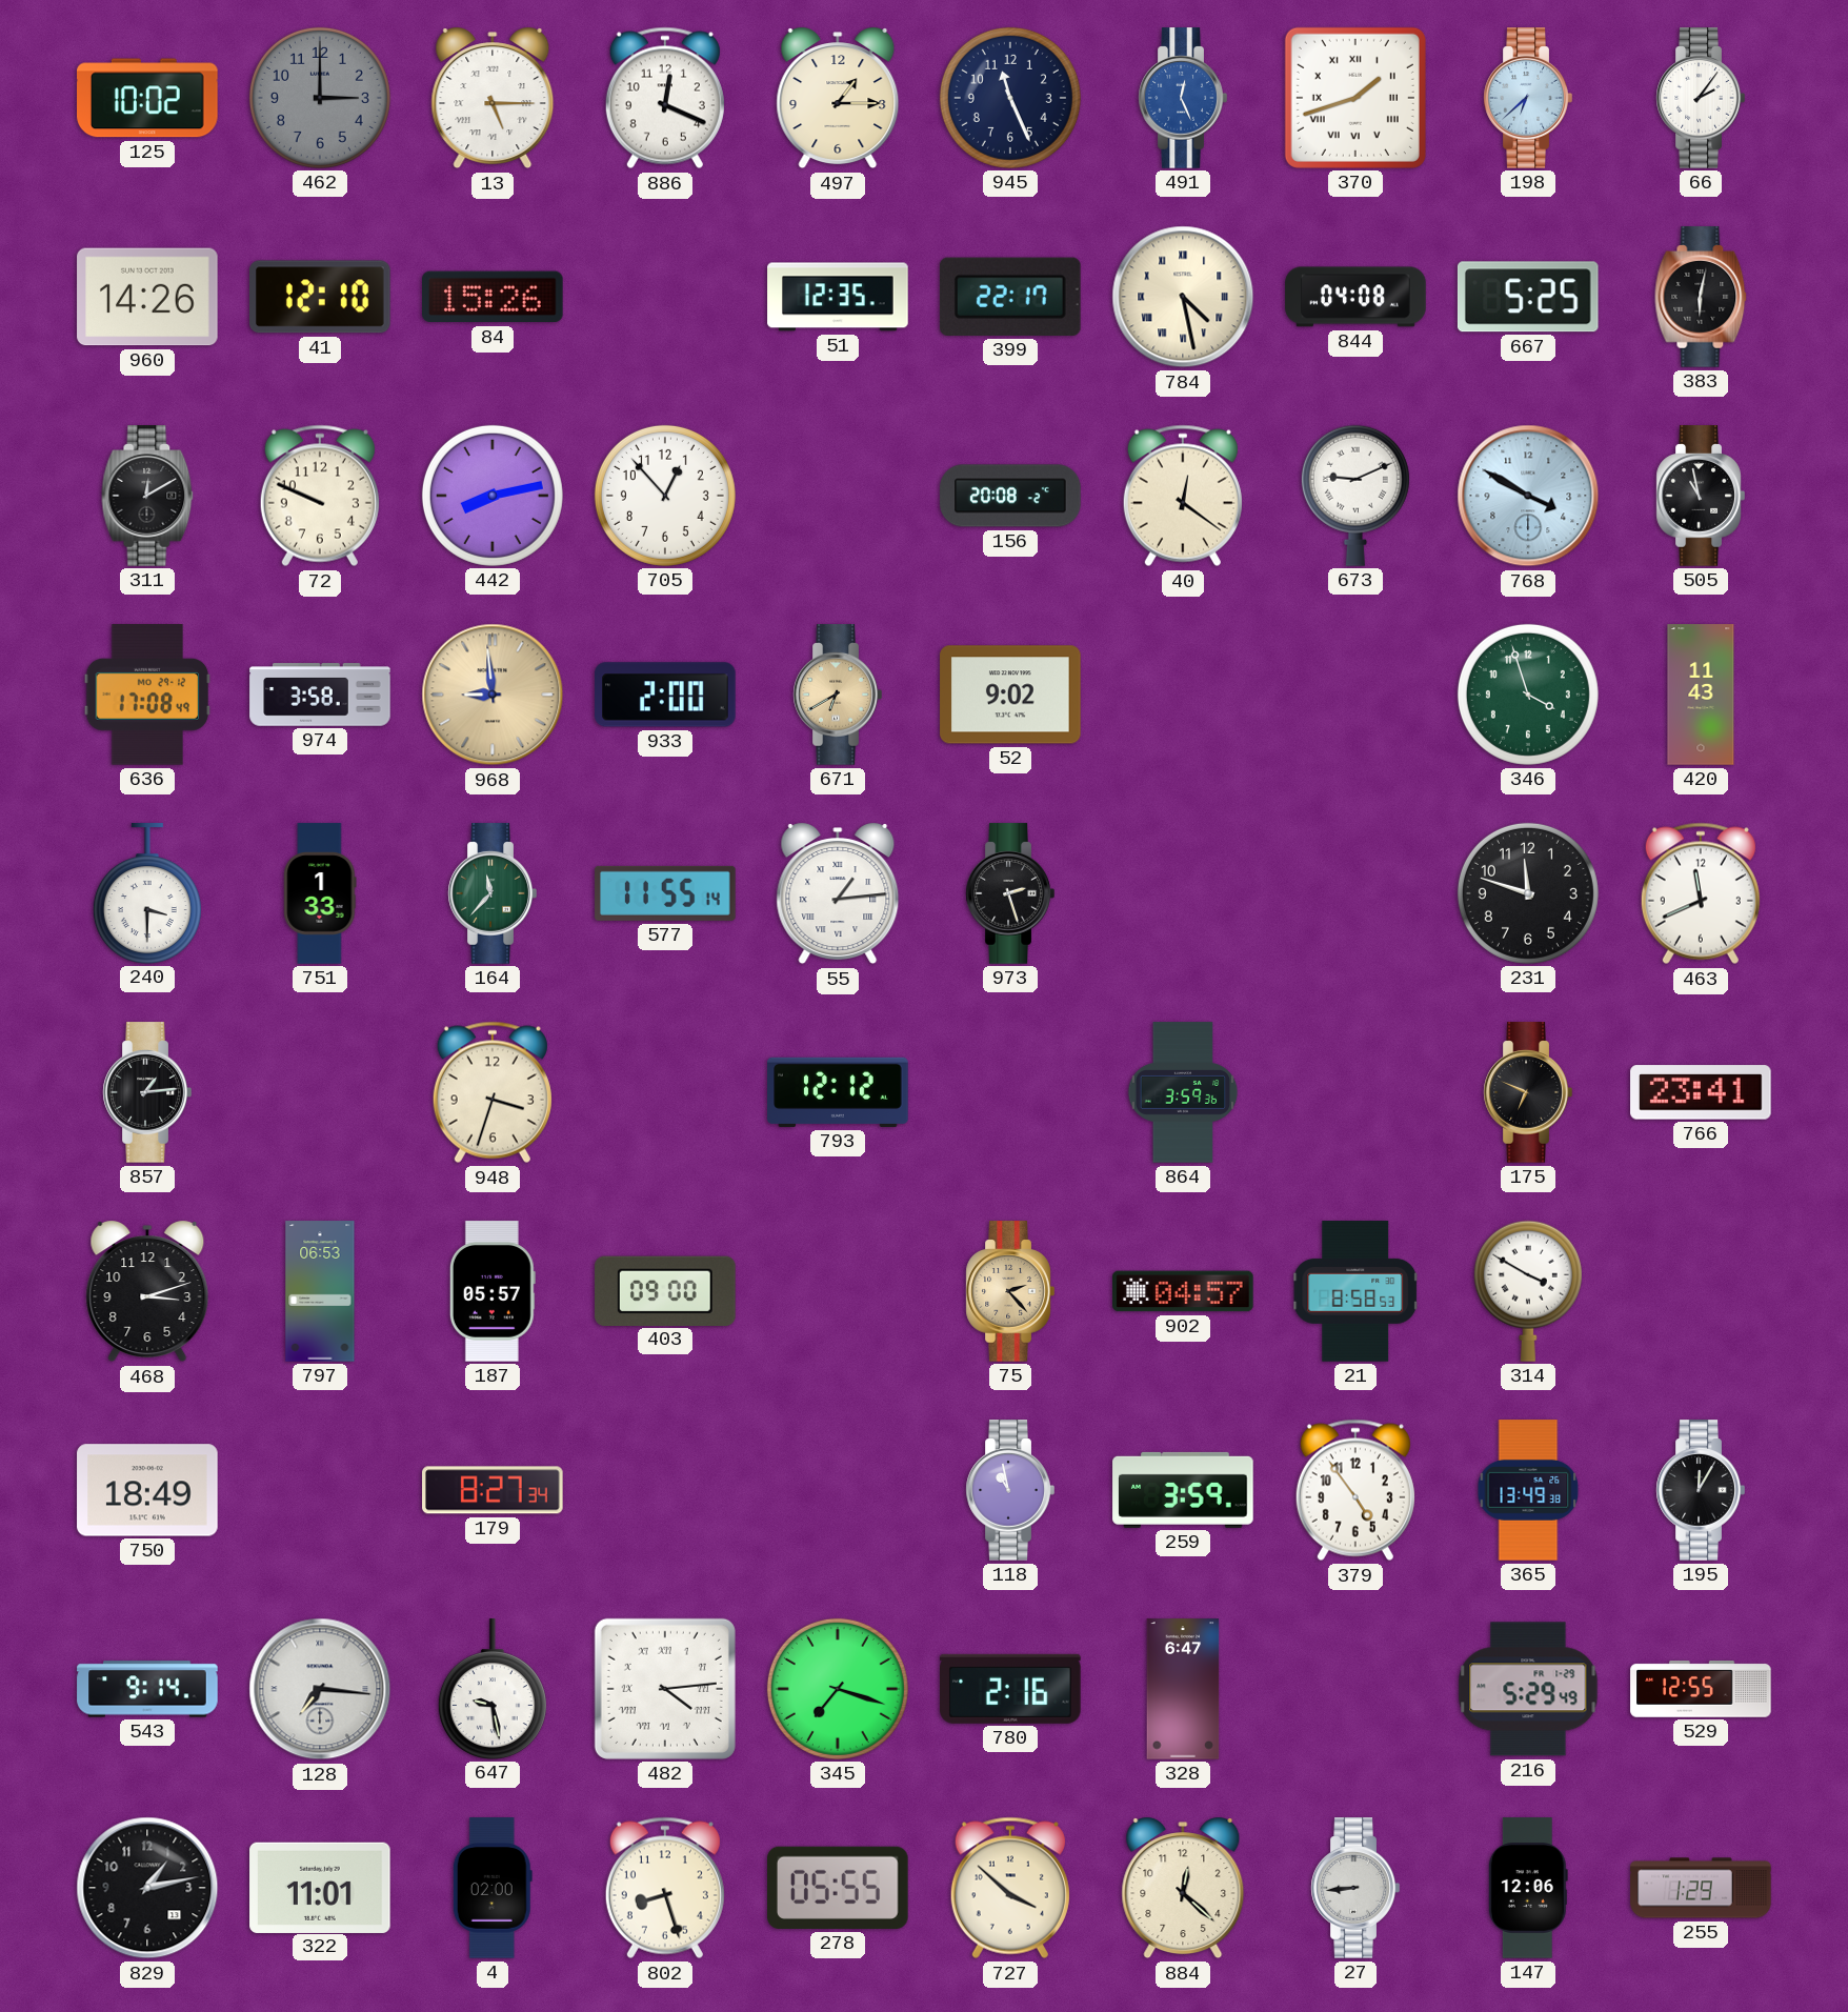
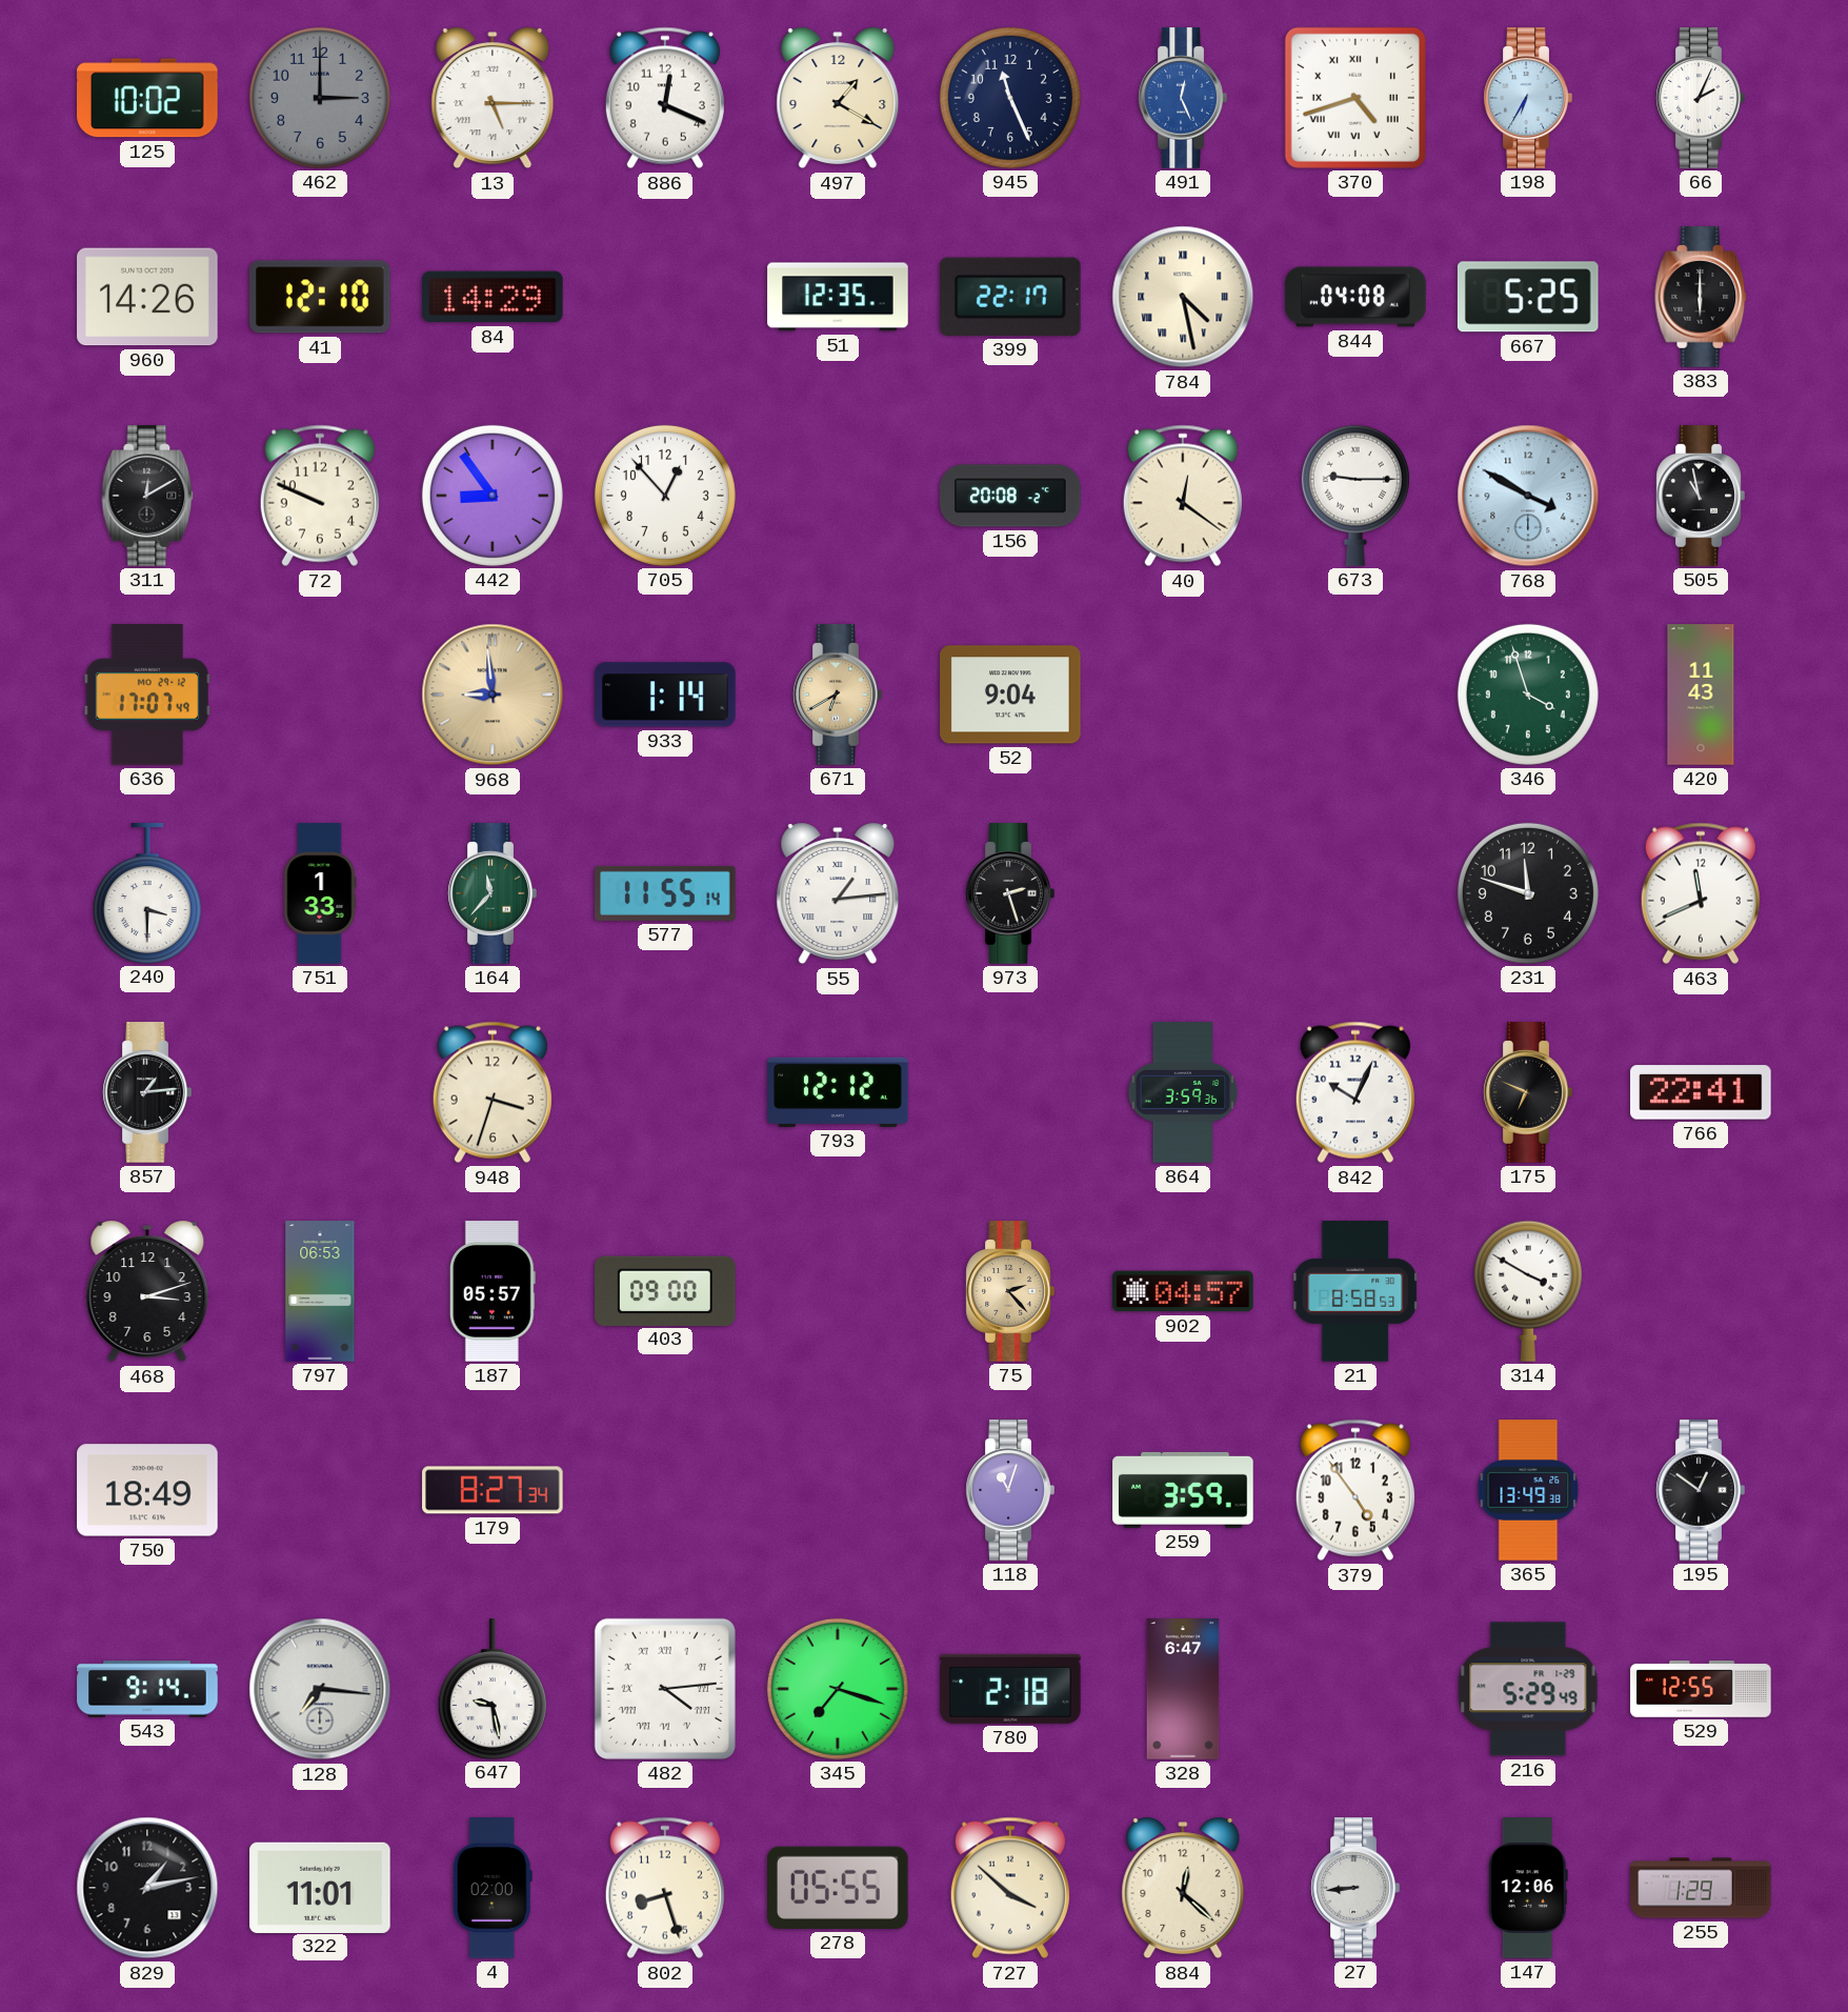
497: 1:15 -> 1:20 (838, 98)
370: 1:42 -> 4:42 (1355, 98)
198: 6:38 -> 6:35 (1528, 98)
66: 2:06 -> 2:04 (1701, 98)
84: 15:26 -> 14:29 (494, 297)
383: 6:02 -> 6:00 (1701, 297)
442: 8:13 -> 8:54 (493, 496)
673: 9:11 -> 9:15 (1355, 496)
636: 17:08 -> 17:07 (147, 695)
974: 3:58 -> none (320, 695)
933: 2:00 -> 1:14 (665, 695)
52: 9:02 -> 9:04 (1010, 695)
842: none -> 10:04 (1355, 1092)
766: 23:41 -> 22:41 (1701, 1092)
118: 10:58 -> 11:03 (1010, 1490)
195: 12:05 -> 12:51 (1701, 1490)
780: 2:16 -> 2:18 (1011, 1689)
